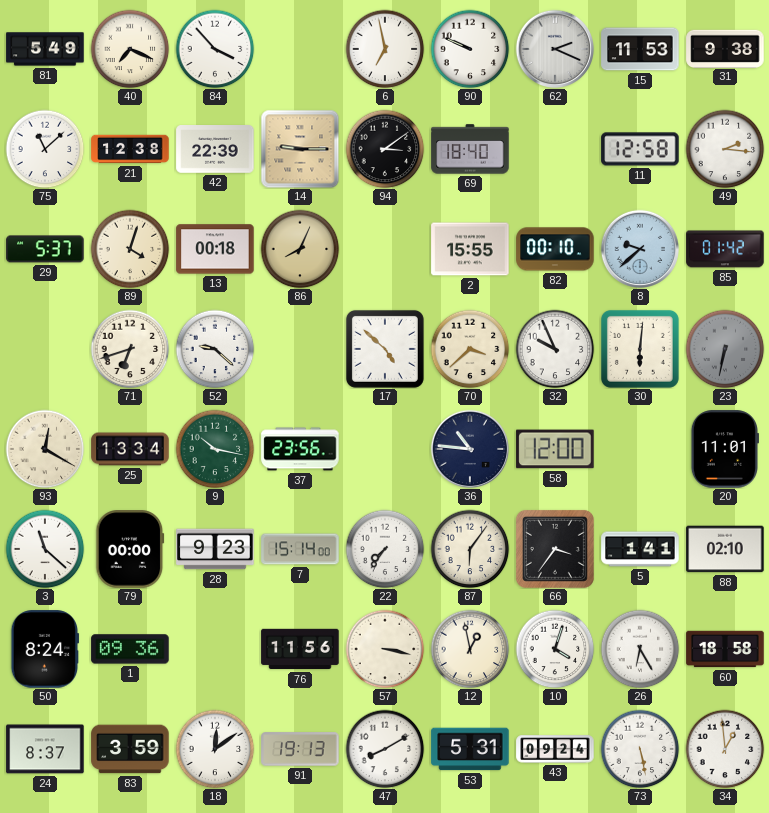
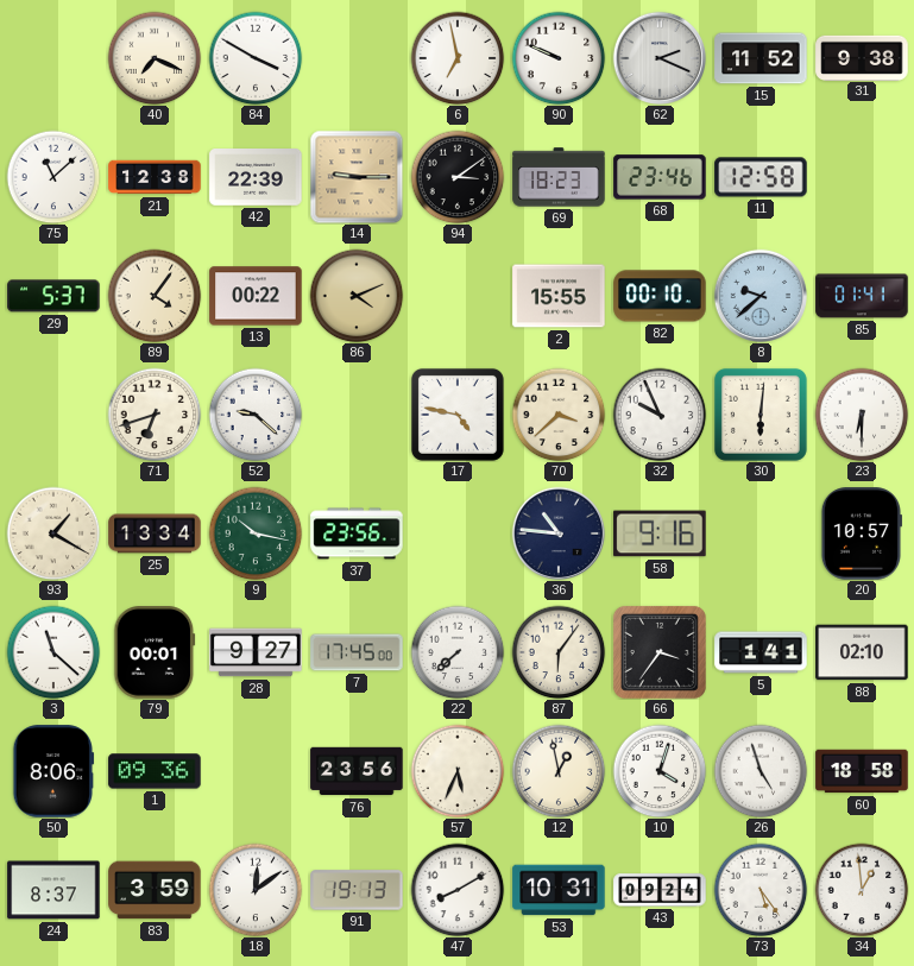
81: 5:49 -> none (45, 49)
84: 3:53 -> 3:50 (256, 58)
15: 11:53 -> 11:52 (761, 58)
69: 18:40 -> 18:23 (559, 177)
68: none -> 23:46 (660, 177)
49: 2:16 -> none (725, 149)
89: 4:03 -> 4:06 (155, 296)
13: 00:18 -> 00:22 (256, 296)
86: 8:04 -> 4:11 (357, 296)
85: 01:42 -> 01:41 (862, 296)
17: 4:52 -> 4:47 (458, 415)
23: 6:32 -> 6:30 (862, 415)
23 dial: grey -> white (862, 415)
93: 12:20 -> 1:20 (53, 533)
58: 12:00 -> 9:16 (660, 533)
20: 11:01 -> 10:57 (861, 533)
79: 00:00 -> 00:01 (155, 652)
28: 9:23 -> 9:27 (256, 652)
7: 15:14 -> 17:45 (357, 652)
22: 7:36 -> 7:38 (458, 652)
50: 8:24 -> 8:06 (53, 771)
76: 11:56 -> 23:56 (357, 771)
57: 3:17 -> 5:34 (458, 771)
26: 6:25 -> 4:57 (761, 771)
53: 5:31 -> 10:31 (559, 890)
73: 5:28 -> 5:24 (761, 890)
